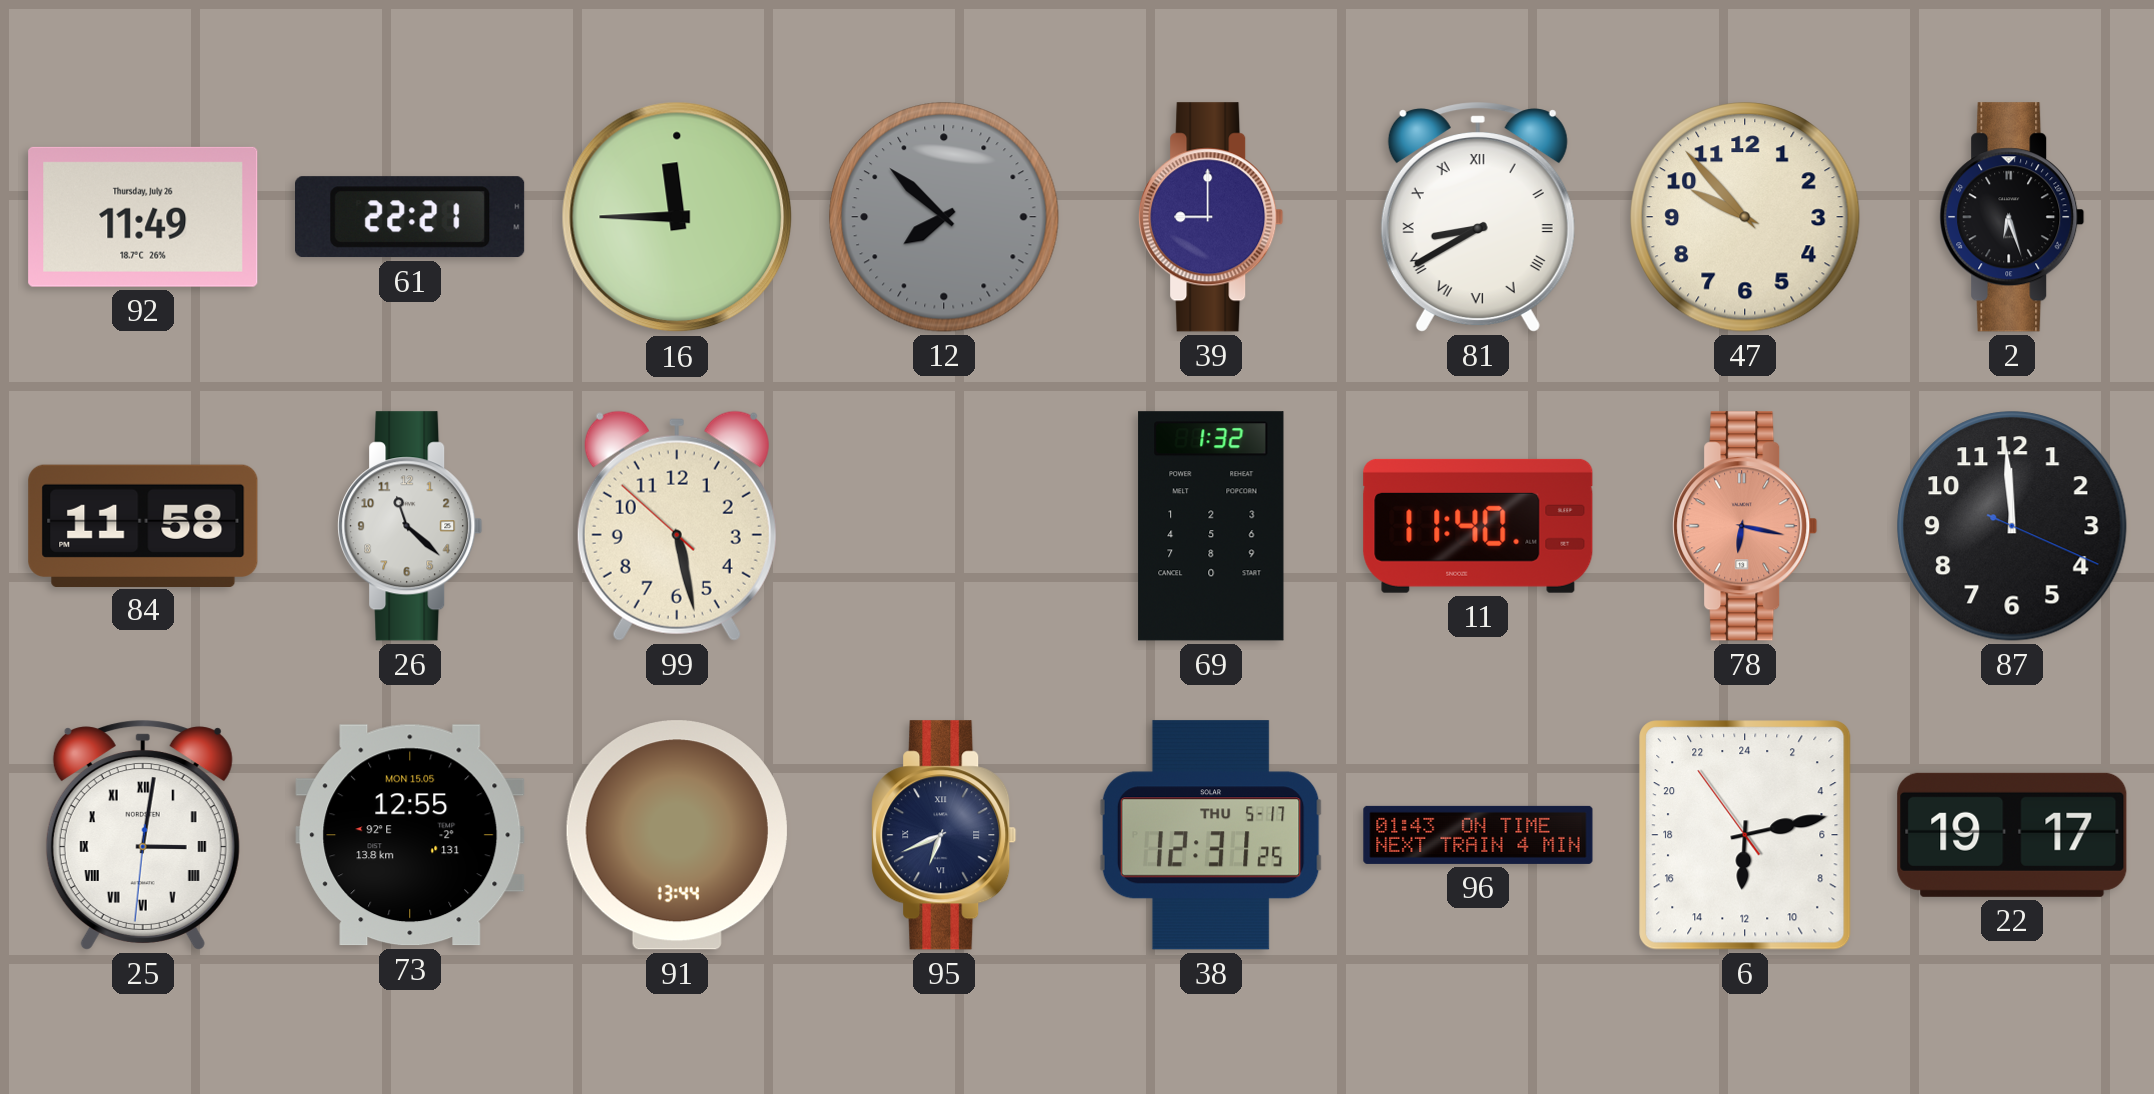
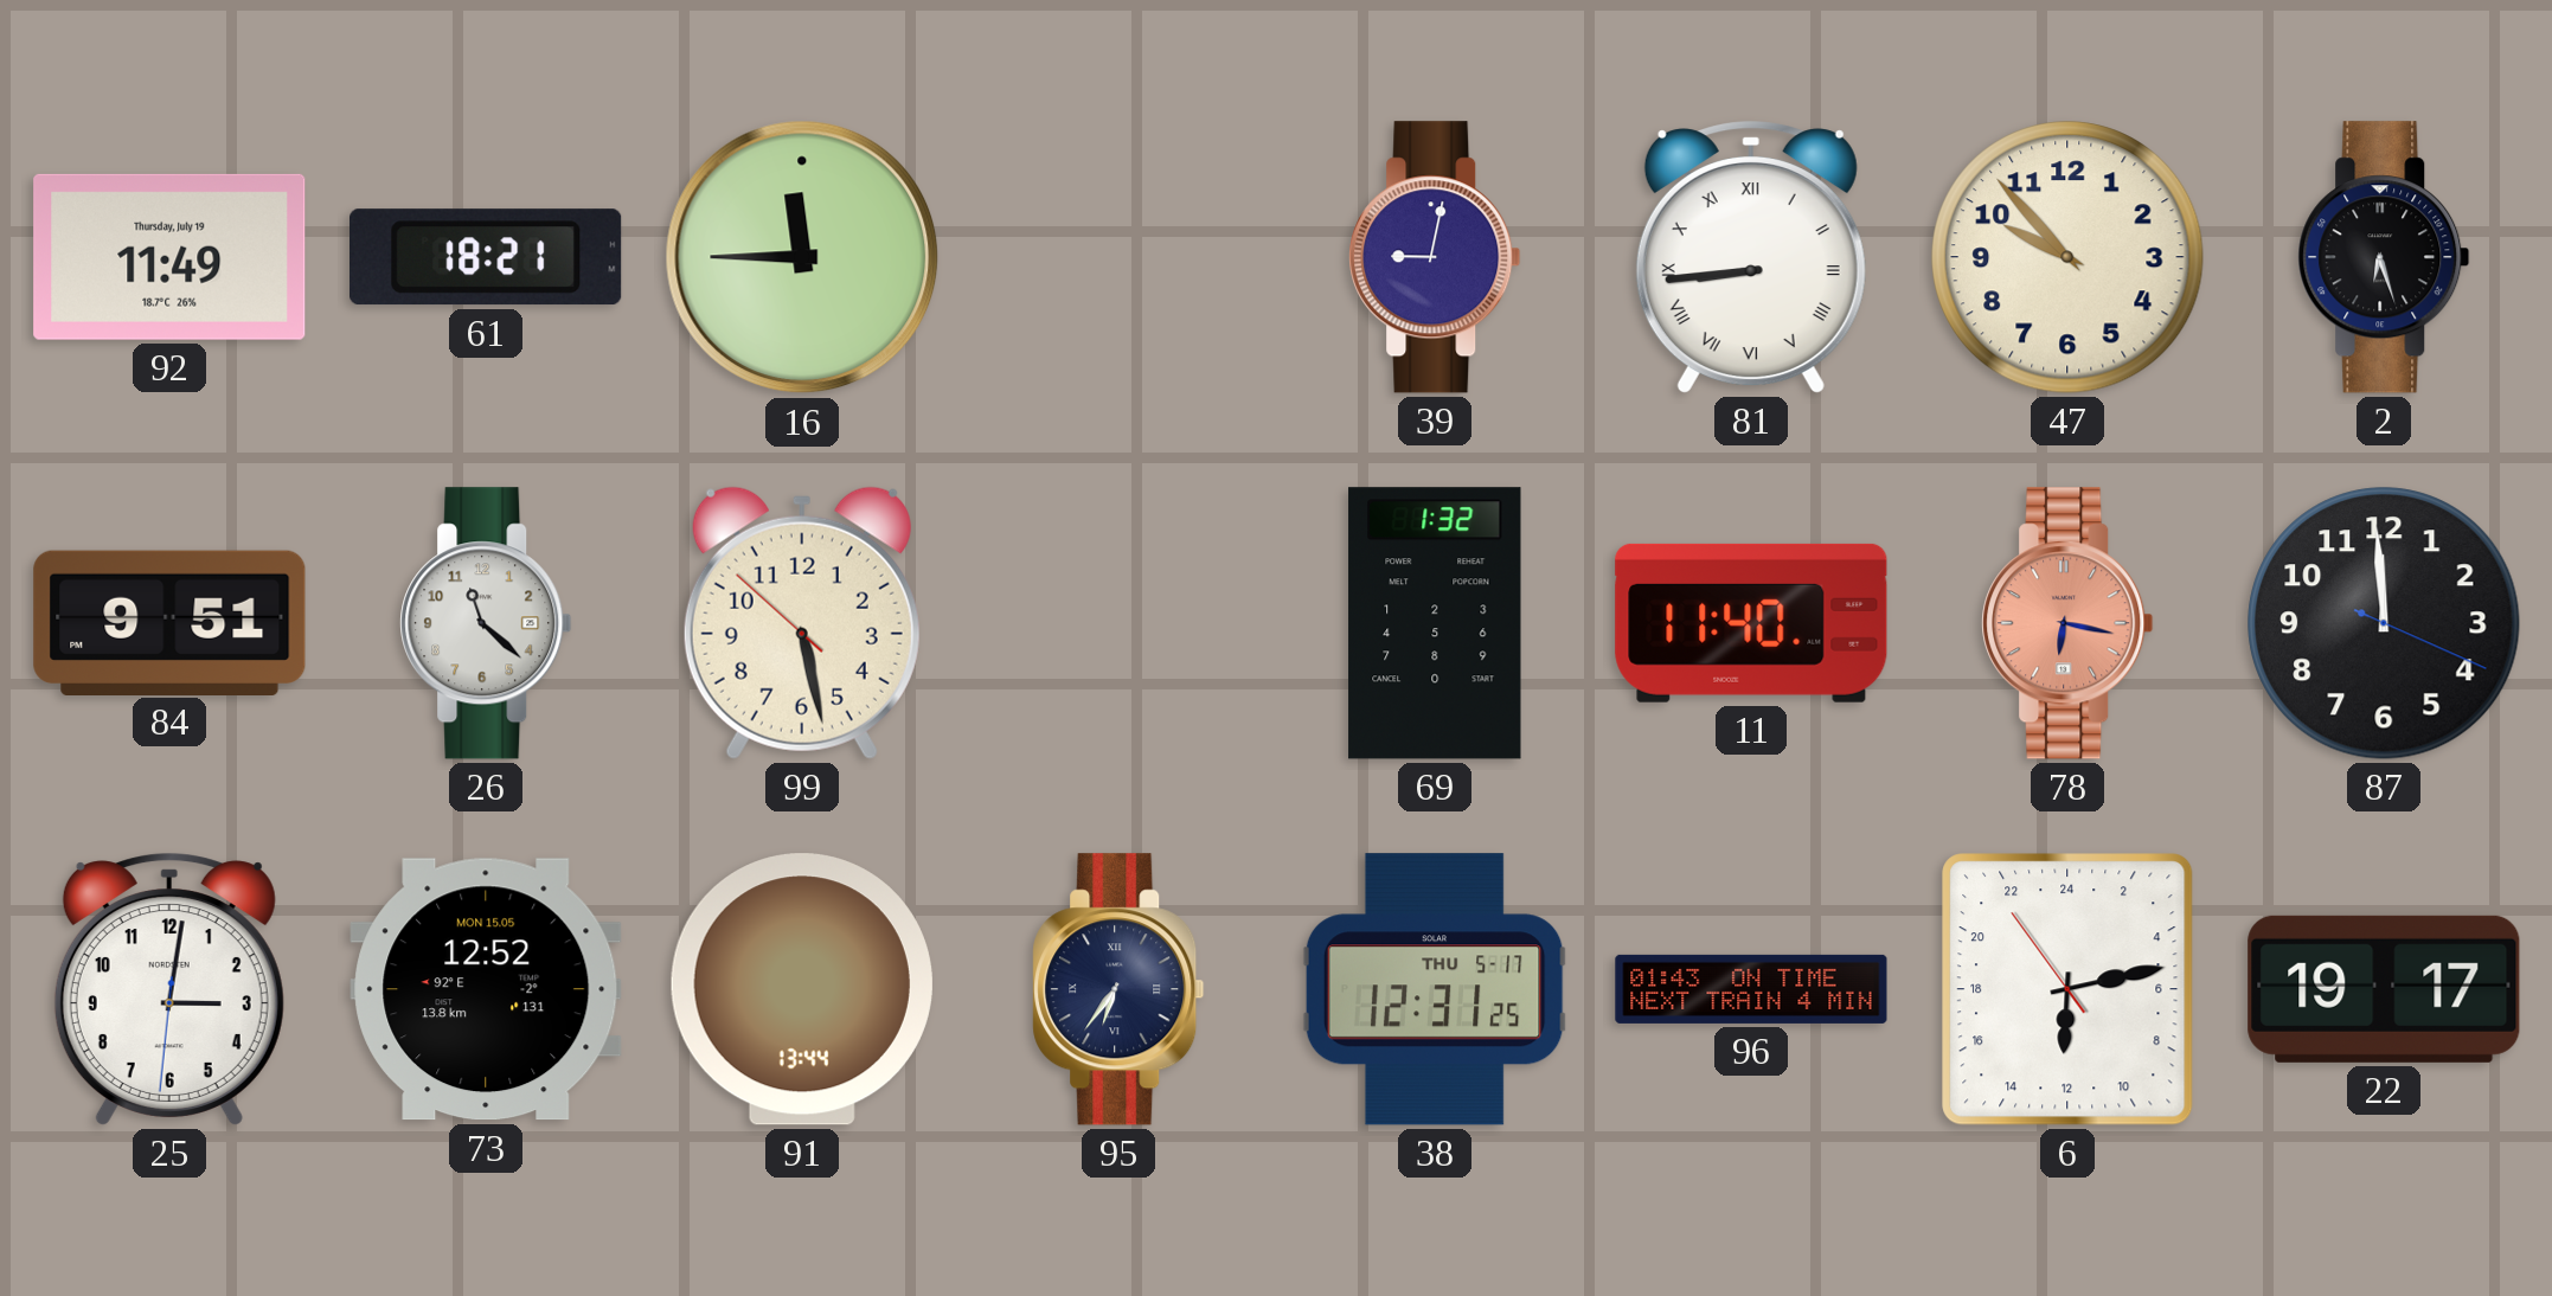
92 date: Thursday, July 26 -> Thursday, July 19 (169, 257)
61: 22:21 -> 18:21 (487, 257)
12: 7:52 -> none (944, 217)
39: 9:00 -> 9:02 (1435, 257)
81: 8:40 -> 8:44 (1751, 257)
84: 11:58 -> 9:51 (169, 622)
25 numerals: Roman -> Arabic (169, 989)
73: 12:55 -> 12:52 (486, 989)
95: 6:41 -> 6:36 (1118, 989)
